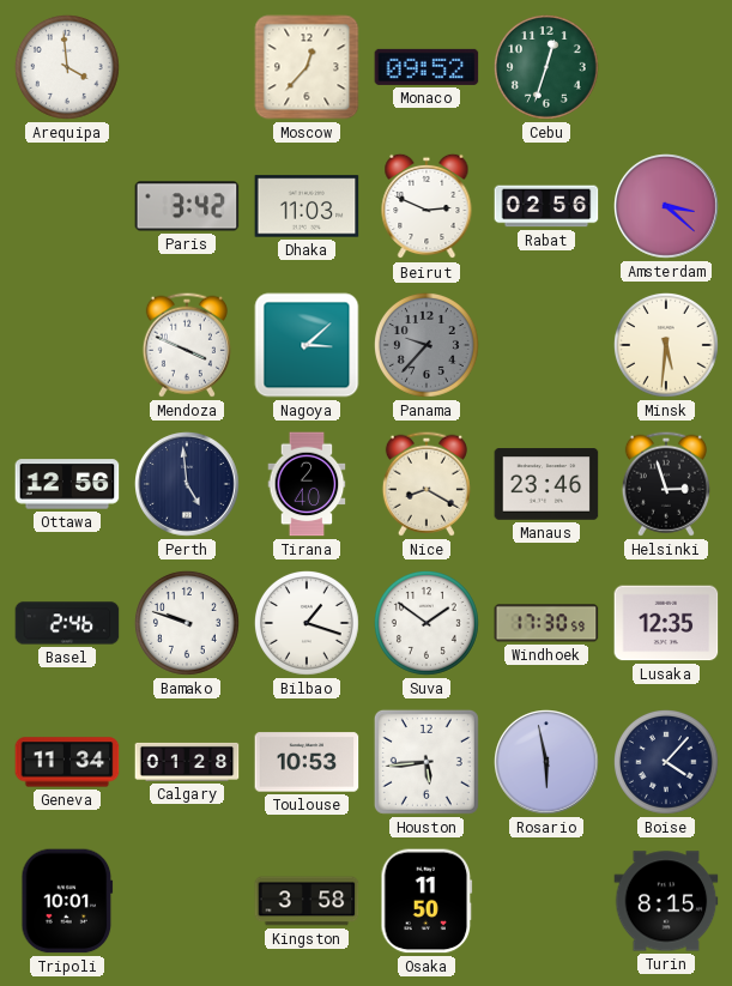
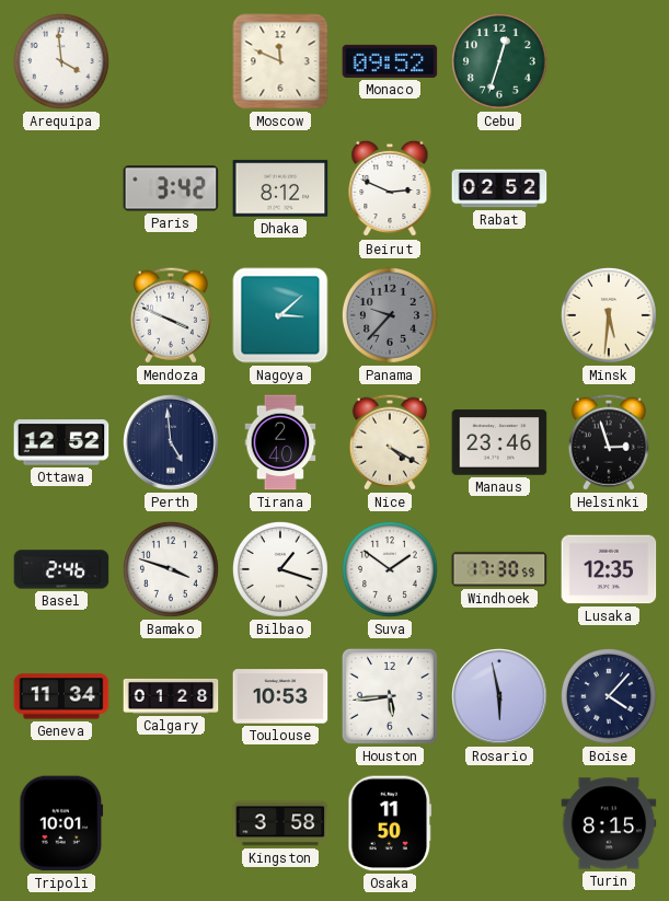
Moscow: 12:37 -> 11:49 (280, 61)
Dhaka: 11:03 -> 8:12 (280, 188)
Rabat: 02:56 -> 02:52 (499, 188)
Amsterdam: 3:22 -> none (667, 207)
Ottawa: 12:56 -> 12:52 (61, 442)
Nice: 8:20 -> 4:20 (390, 442)
Bamako: 9:48 -> 3:48 (171, 569)
